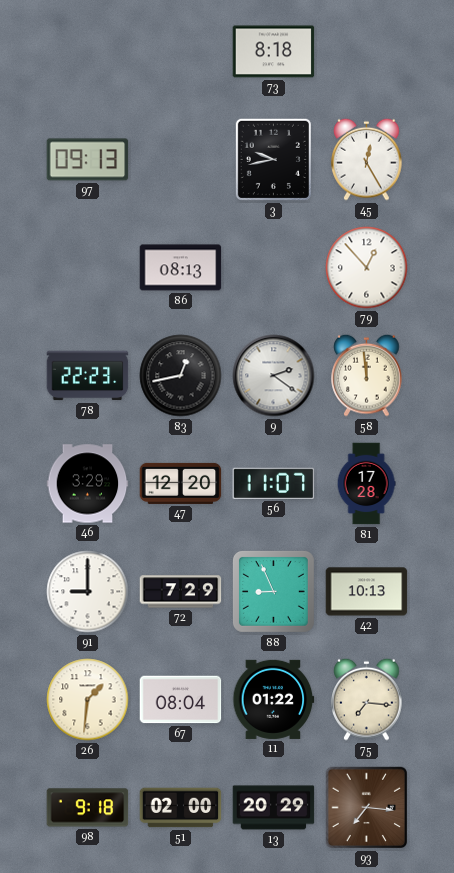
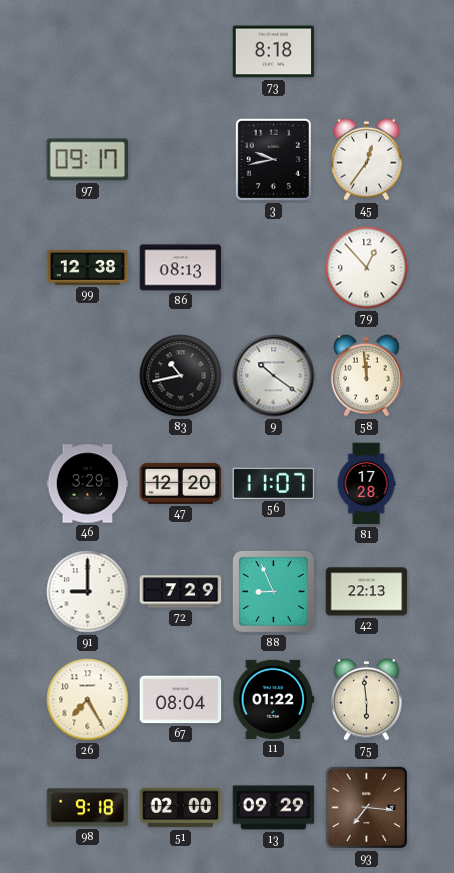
97: 09:13 -> 09:17 (88, 160)
45: 12:25 -> 12:36 (367, 159)
99: none -> 12:38 (88, 267)
78: 22:23 -> none (88, 376)
83: 12:43 -> 10:43 (181, 376)
9: 2:21 -> 10:21 (274, 376)
42: 10:13 -> 22:13 (367, 592)
26: 1:31 -> 7:25 (88, 700)
75: 7:16 -> 5:59 (367, 699)
13: 20:29 -> 09:29 (274, 808)
